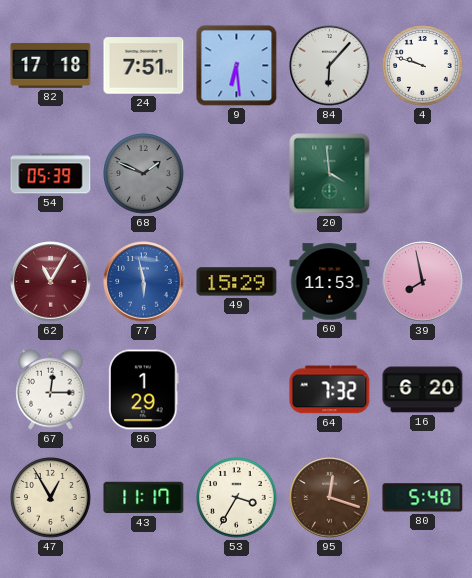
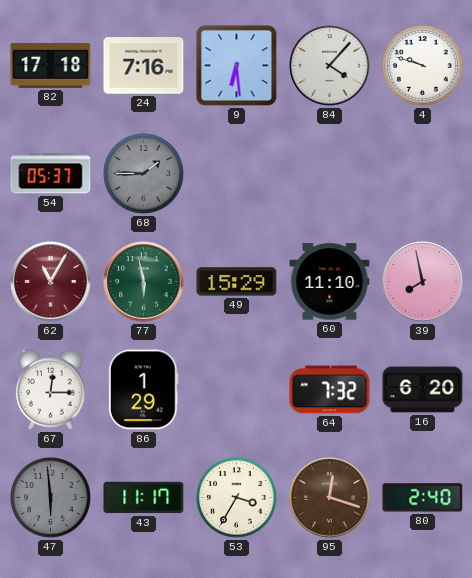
24: 7:51 -> 7:16 (144, 66)
84: 6:07 -> 4:07 (330, 66)
54: 05:39 -> 05:37 (51, 174)
68: 1:49 -> 1:45 (144, 174)
20: 3:59 -> none (330, 174)
77 dial: blue -> green (144, 282)
60: 11:53 -> 11:10 (330, 282)
47: 12:55 -> 5:59 (51, 498)
47 dial: cream -> grey (51, 498)
80: 5:40 -> 2:40 (423, 498)
